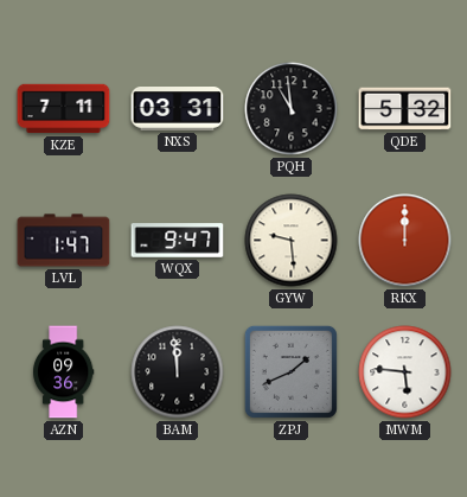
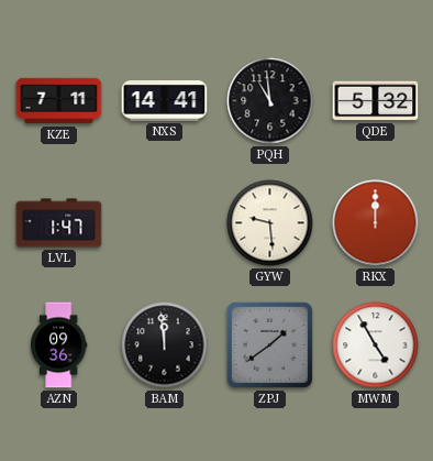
NXS: 03:31 -> 14:41 (165, 101)
WQX: 9:47 -> none (178, 241)
ZPJ: 1:41 -> 1:39 (269, 344)
MWM: 5:46 -> 4:55 (376, 345)
